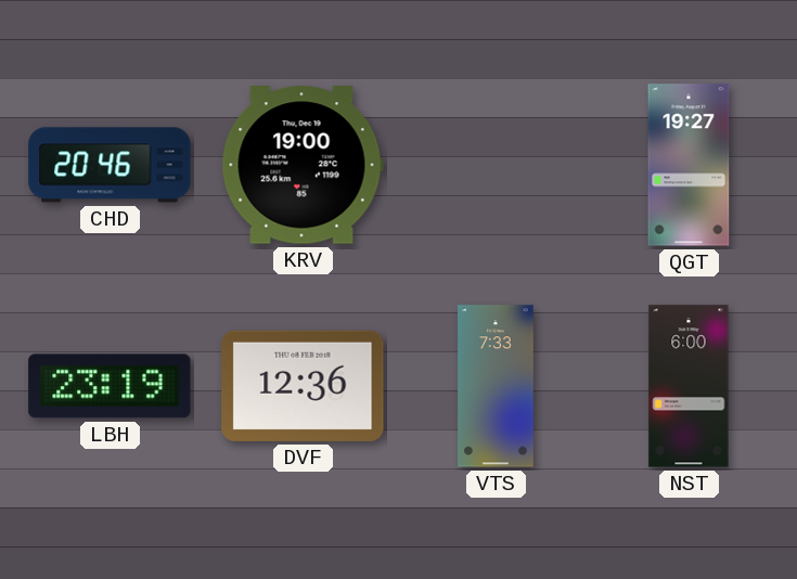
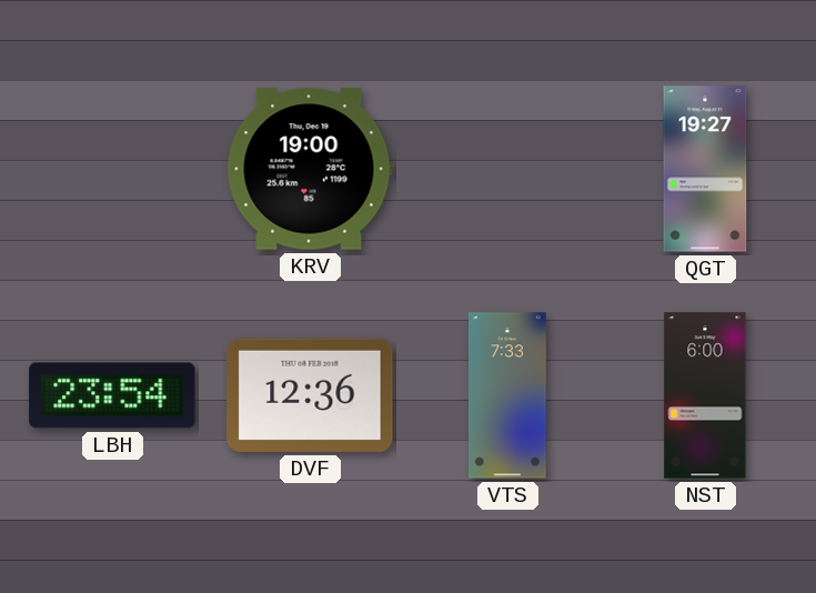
CHD: 20:46 -> none (110, 165)
LBH: 23:19 -> 23:54 (112, 395)
